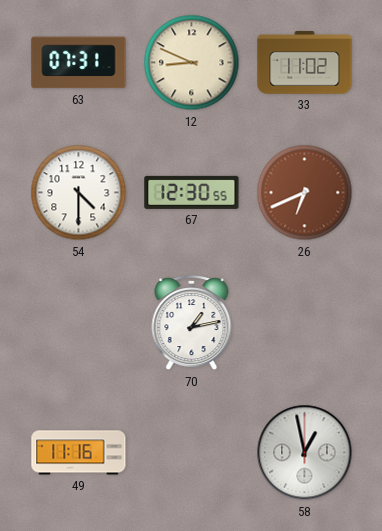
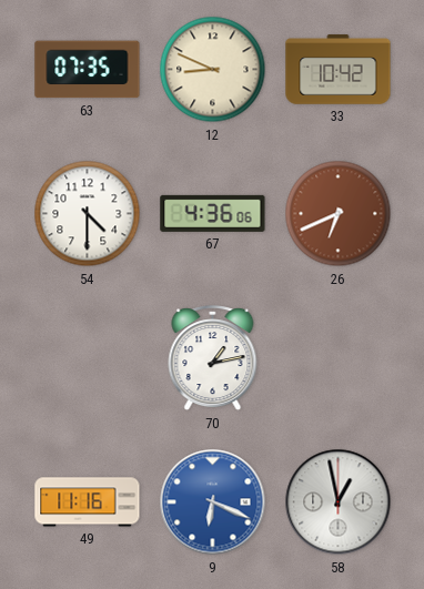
63: 07:31 -> 07:35 (88, 70)
33: 11:02 -> 10:42 (339, 70)
67: 12:30 -> 4:36 (213, 213)
9: none -> 6:19 (213, 502)
